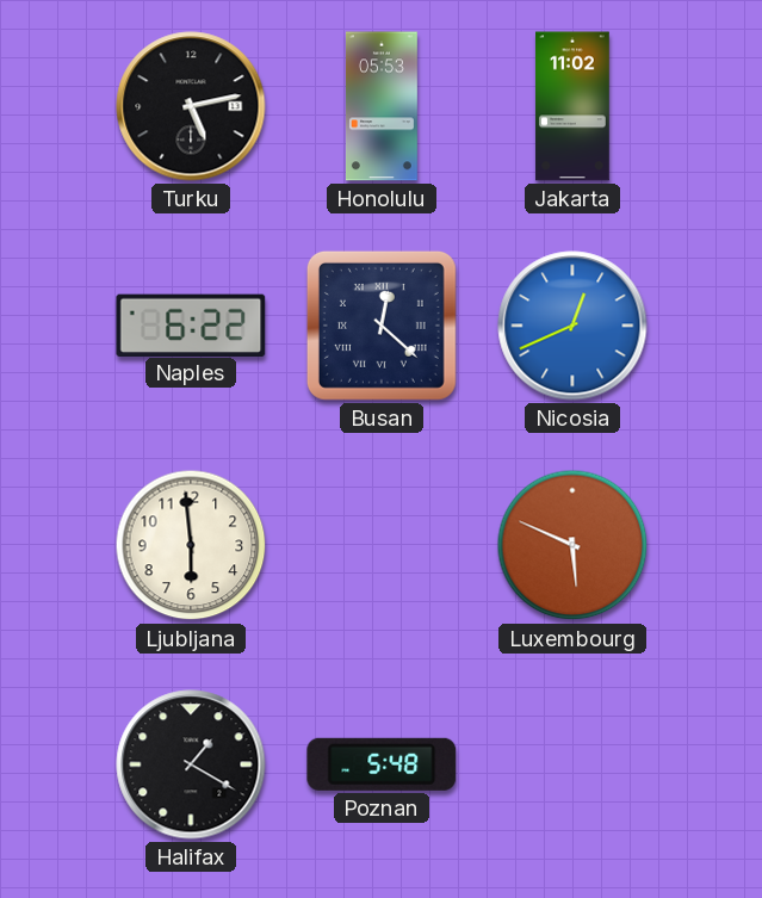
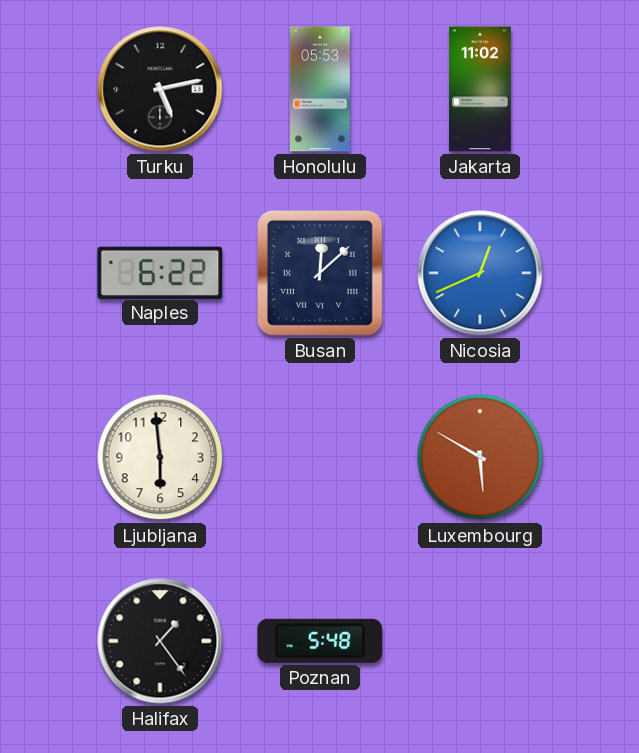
Busan: 12:22 -> 12:08 (320, 273)
Luxembourg: 5:49 -> 5:50 (480, 457)
Halifax: 1:20 -> 1:24 (160, 641)
